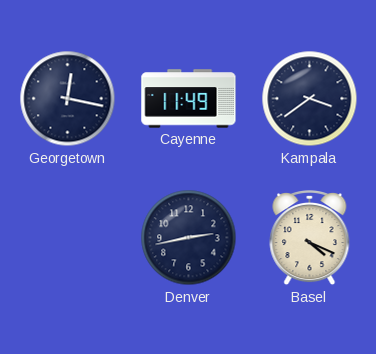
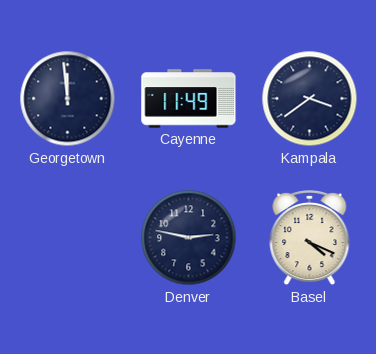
Georgetown: 12:17 -> 11:59 (68, 99)
Denver: 2:43 -> 2:47 (189, 238)
